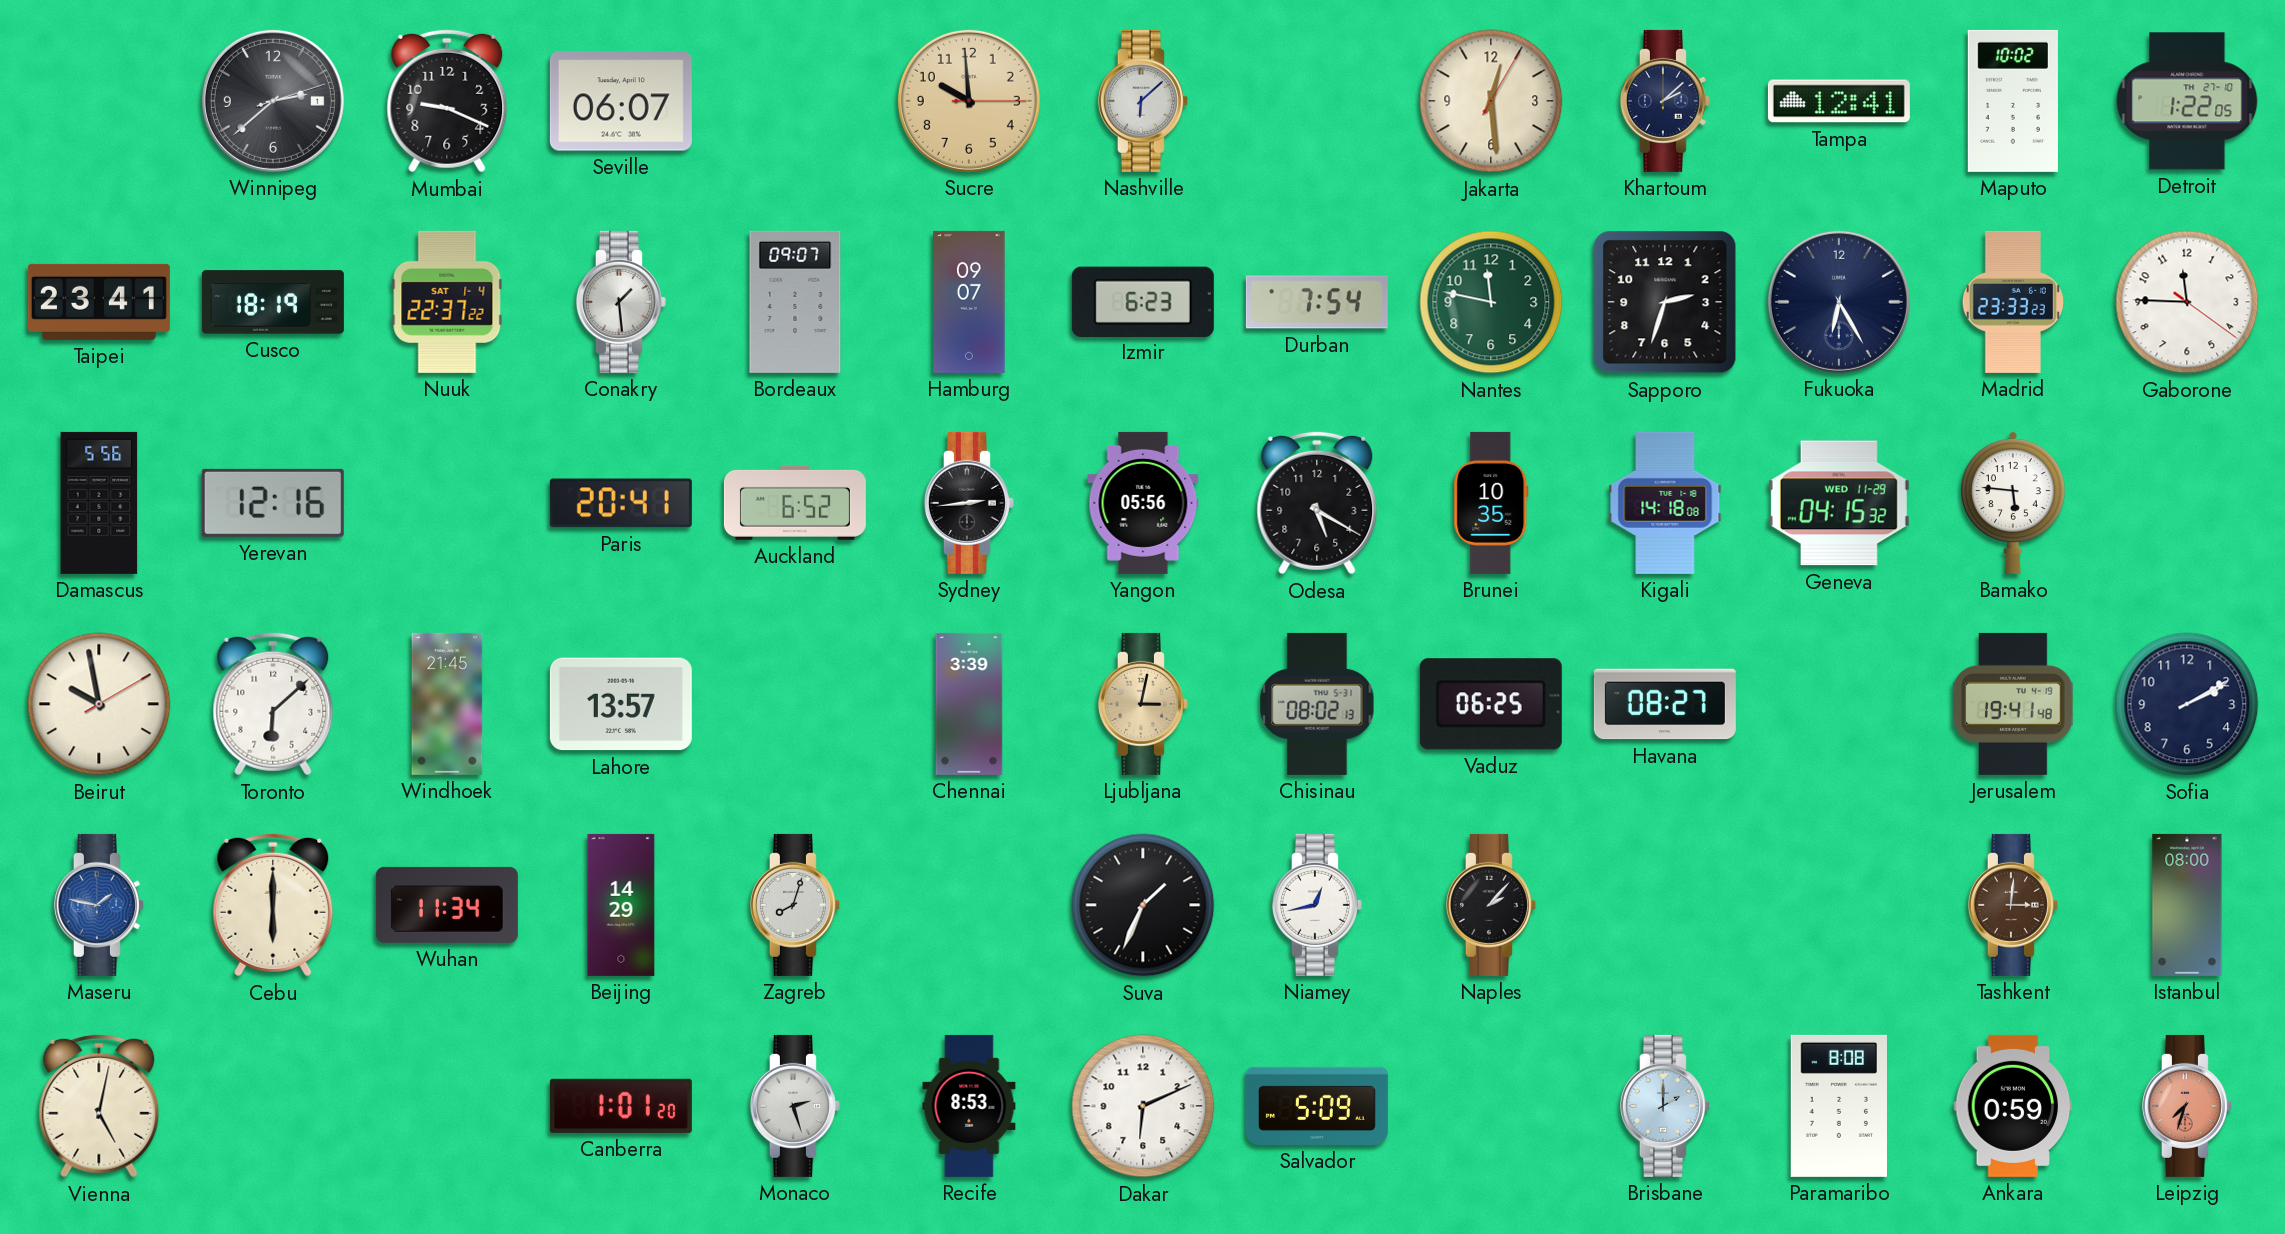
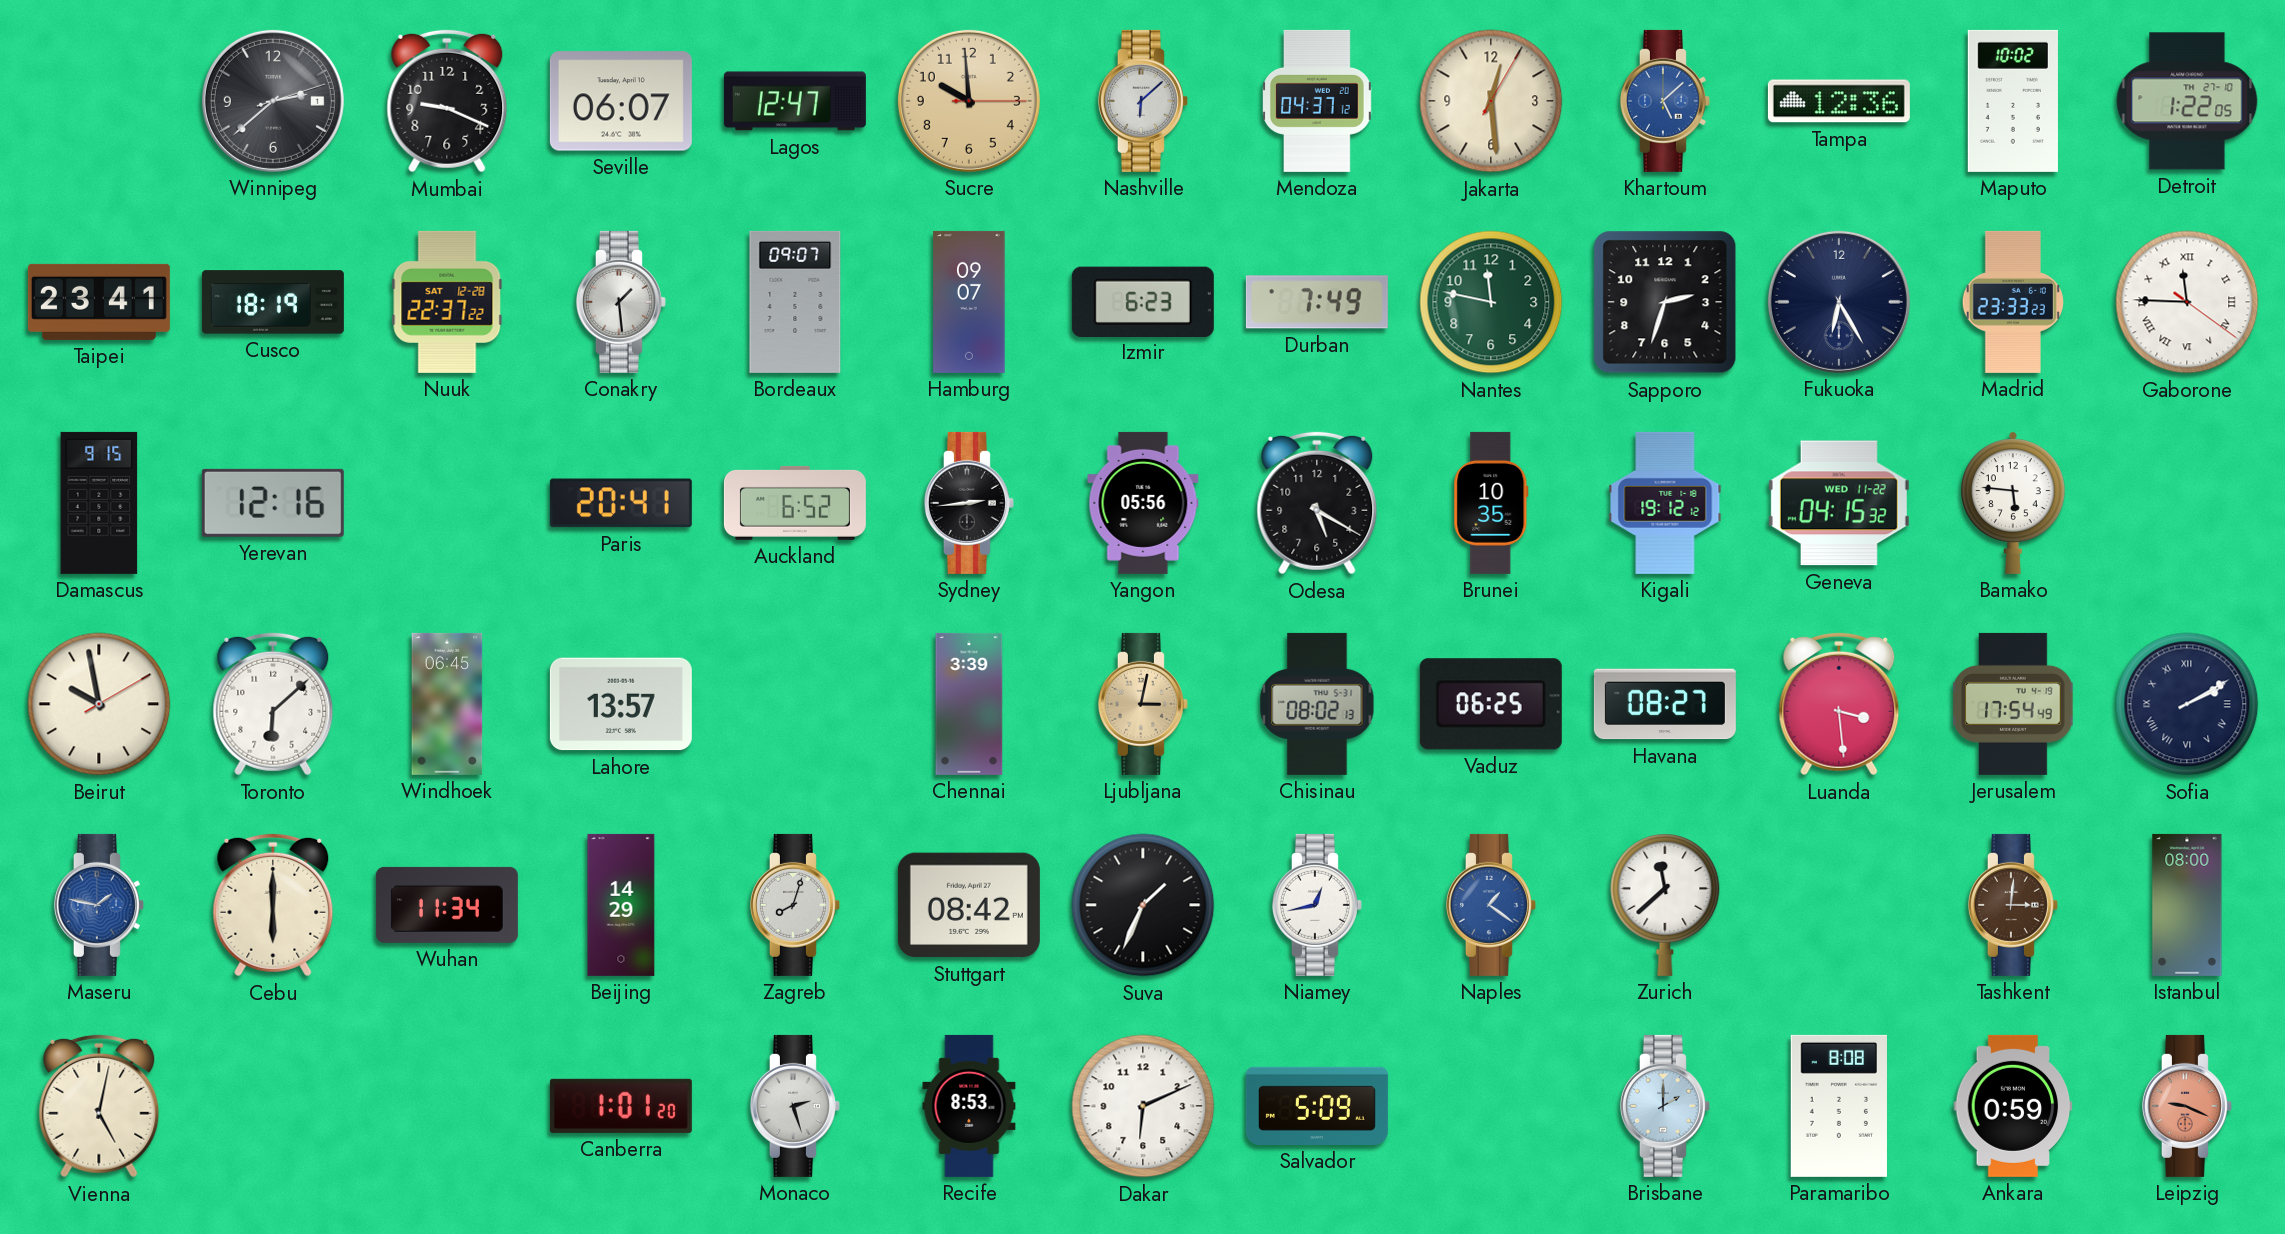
Lagos: none -> 12:47 (795, 101)
Mendoza: none -> 04:37 (1318, 101)
Khartoum: 2:08 -> 5:08 (1665, 101)
Khartoum dial: navy -> blue (1665, 101)
Tampa: 12:41 -> 12:36 (1839, 101)
Nuuk date: SAT 1-4 -> SAT 12-28 (447, 302)
Durban: 7:54 -> 7:49 (1317, 302)
Gaborone numerals: Arabic -> Roman (2187, 302)
Damascus: 5:56 -> 9:15 (99, 503)
Kigali: 14:18 -> 19:12 (1665, 503)
Geneva date: WED 11-29 -> WED 11-22 (1839, 503)
Windhoek: 21:45 -> 06:45 (447, 704)
Luanda: none -> 3:29 (1839, 704)
Jerusalem: 19:41 -> 17:54 (2013, 704)
Sofia numerals: Arabic -> Roman (2187, 704)
Stuttgart: none -> 08:42 (969, 905)
Naples: 2:07 -> 1:21 (1491, 905)
Naples dial: black -> blue (1491, 905)
Zurich: none -> 11:38 (1665, 905)
Leipzig: 7:33 -> 9:19 (2187, 1106)
